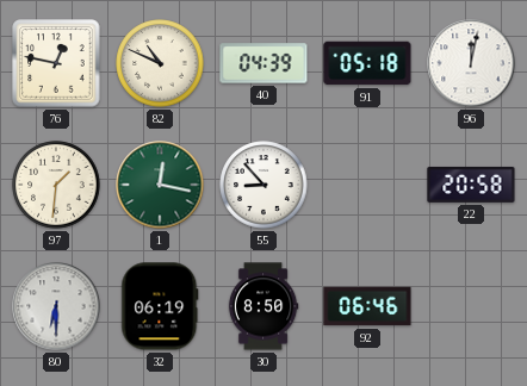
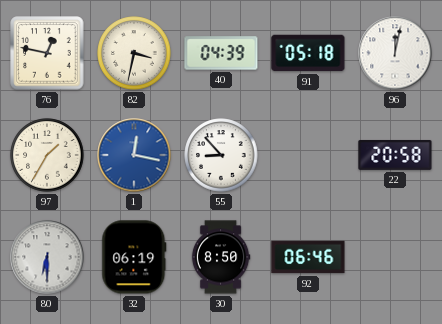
82: 10:49 -> 3:32 (134, 53)
97: 1:31 -> 1:35 (47, 155)
1 dial: green -> blue (134, 155)
